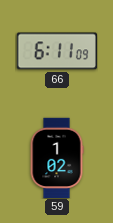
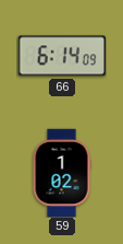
66: 6:11 -> 6:14 (61, 56)
